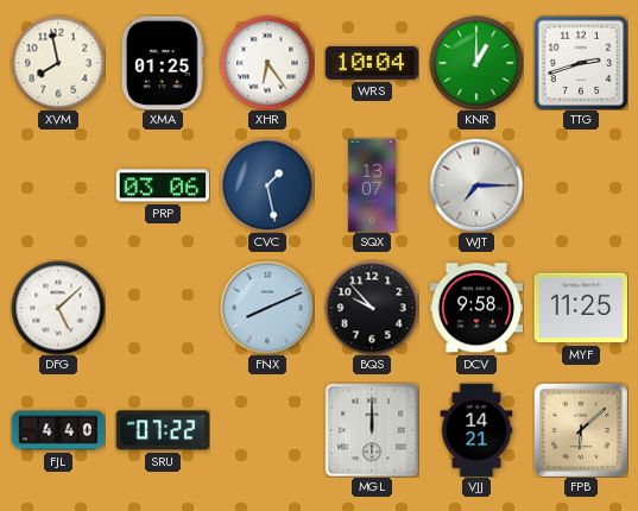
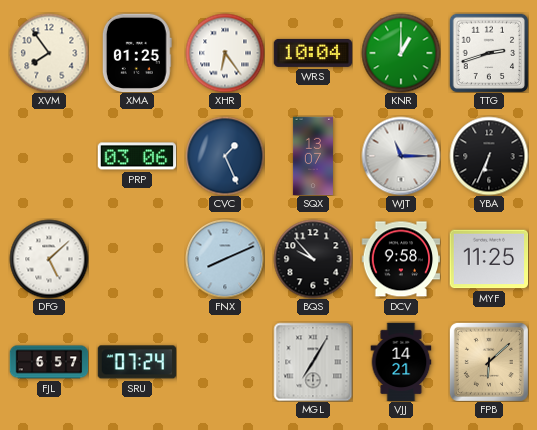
XVM: 7:58 -> 7:54 (49, 53)
CVC: 1:28 -> 1:26 (225, 156)
WJT: 7:15 -> 11:15 (401, 156)
YBA: none -> 6:34 (489, 156)
FJL: 4:40 -> 6:57 (49, 362)
SRU: 07:22 -> 07:24 (137, 362)
MGL: 12:00 -> 7:05 (313, 362)
